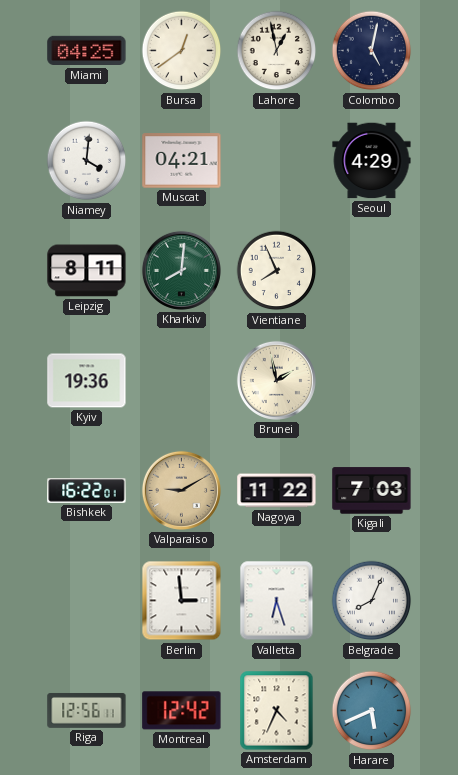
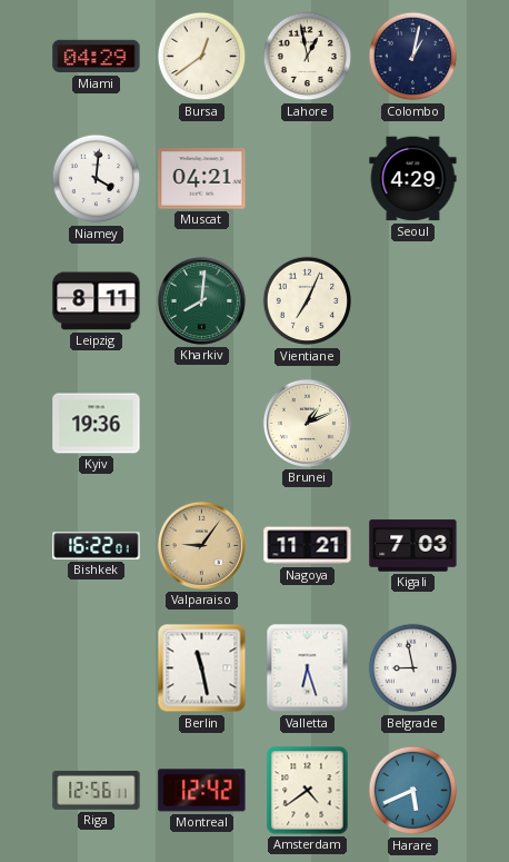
Miami: 04:25 -> 04:29 (97, 57)
Colombo: 5:02 -> 1:02 (413, 57)
Vientiane: 7:56 -> 7:04 (308, 301)
Brunei: 1:58 -> 1:11 (307, 423)
Valparaiso: 9:10 -> 9:06 (201, 545)
Nagoya: 11:22 -> 11:21 (308, 546)
Berlin: 2:59 -> 11:28 (202, 668)
Belgrade: 8:04 -> 8:58 (413, 668)
Amsterdam: 4:34 -> 4:39 (308, 791)
